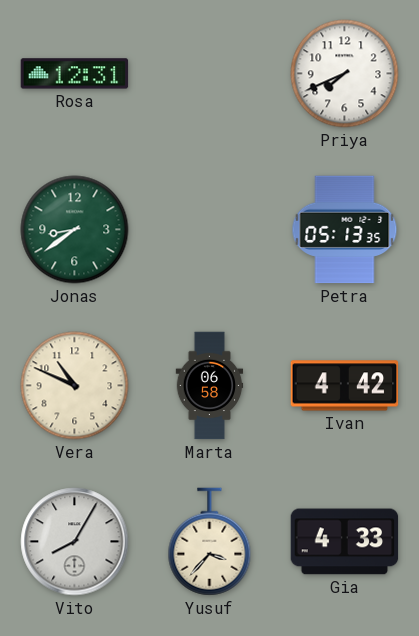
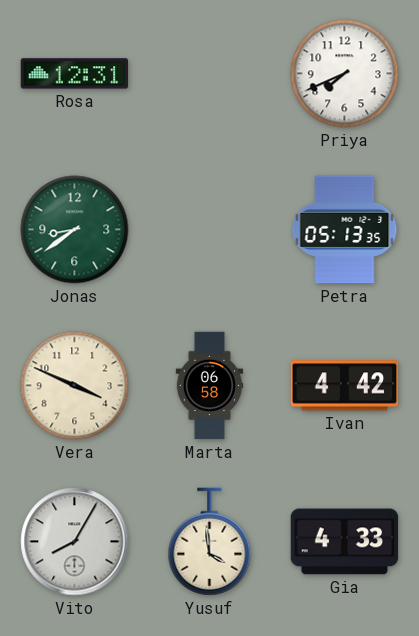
Vera: 10:49 -> 3:49 (75, 386)
Yusuf: 3:37 -> 3:59 (210, 542)
